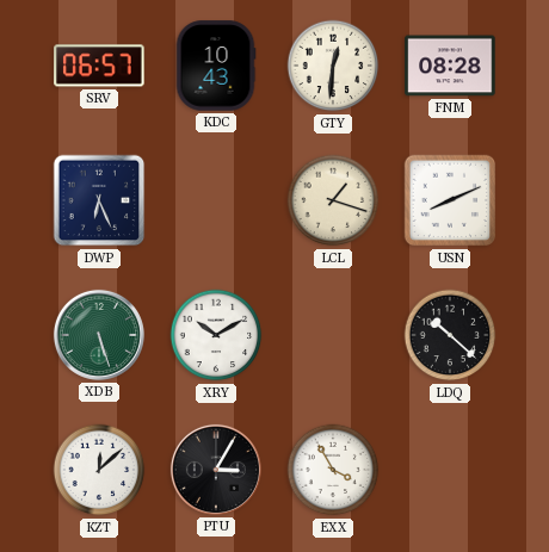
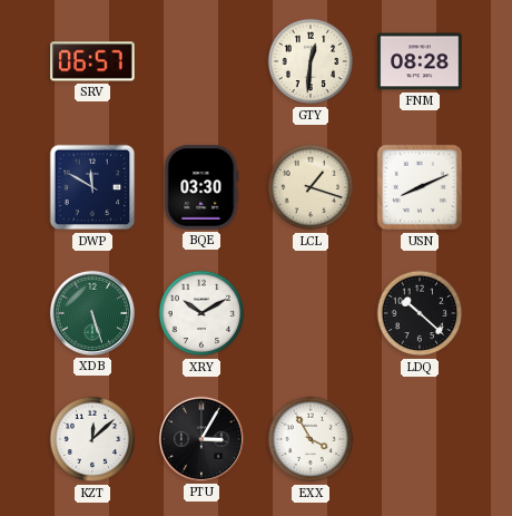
KDC: 10:43 -> none (216, 66)
DWP: 6:26 -> 11:50 (92, 187)
BQE: none -> 03:30 (201, 187)
